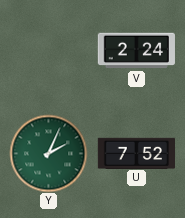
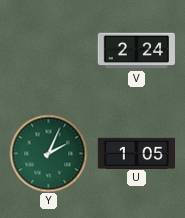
U: 7:52 -> 1:05 (136, 153)
